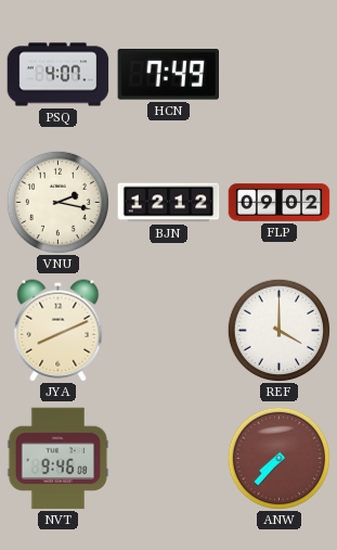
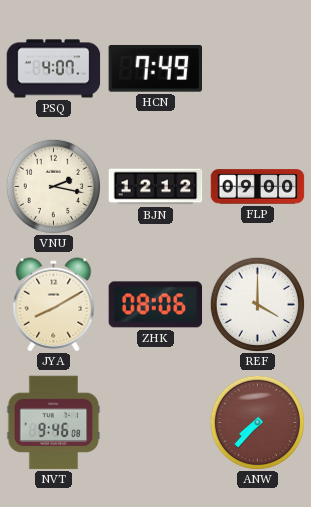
FLP: 09:02 -> 09:00 (258, 187)
JYA: 8:11 -> 8:10 (54, 305)
ZHK: none -> 08:06 (156, 305)
